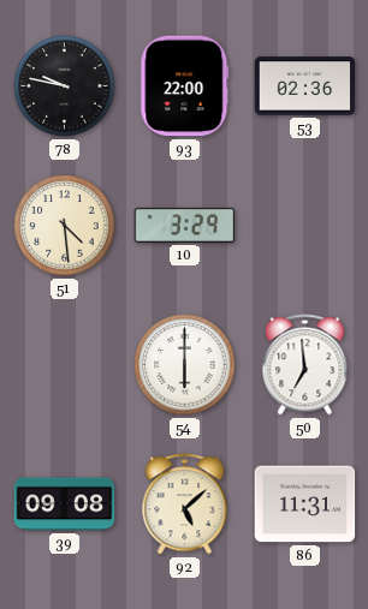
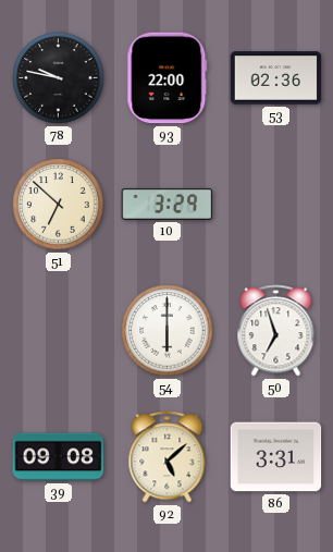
51: 4:29 -> 6:52 (59, 205)
50: 6:59 -> 6:57 (276, 331)
86: 11:31 -> 3:31 (276, 457)
